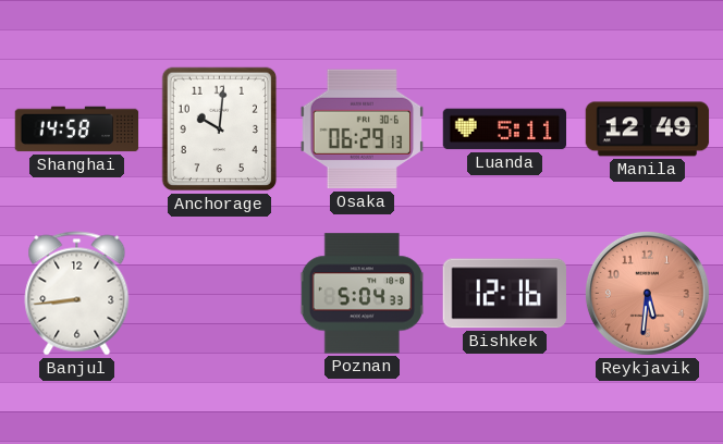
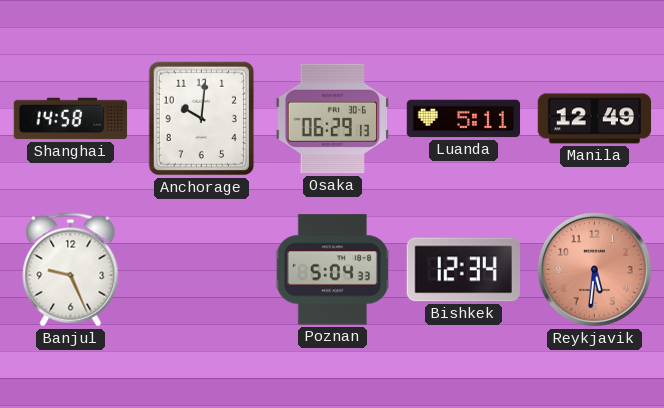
Banjul: 8:44 -> 9:26 (71, 270)
Bishkek: 12:16 -> 12:34 (463, 270)
